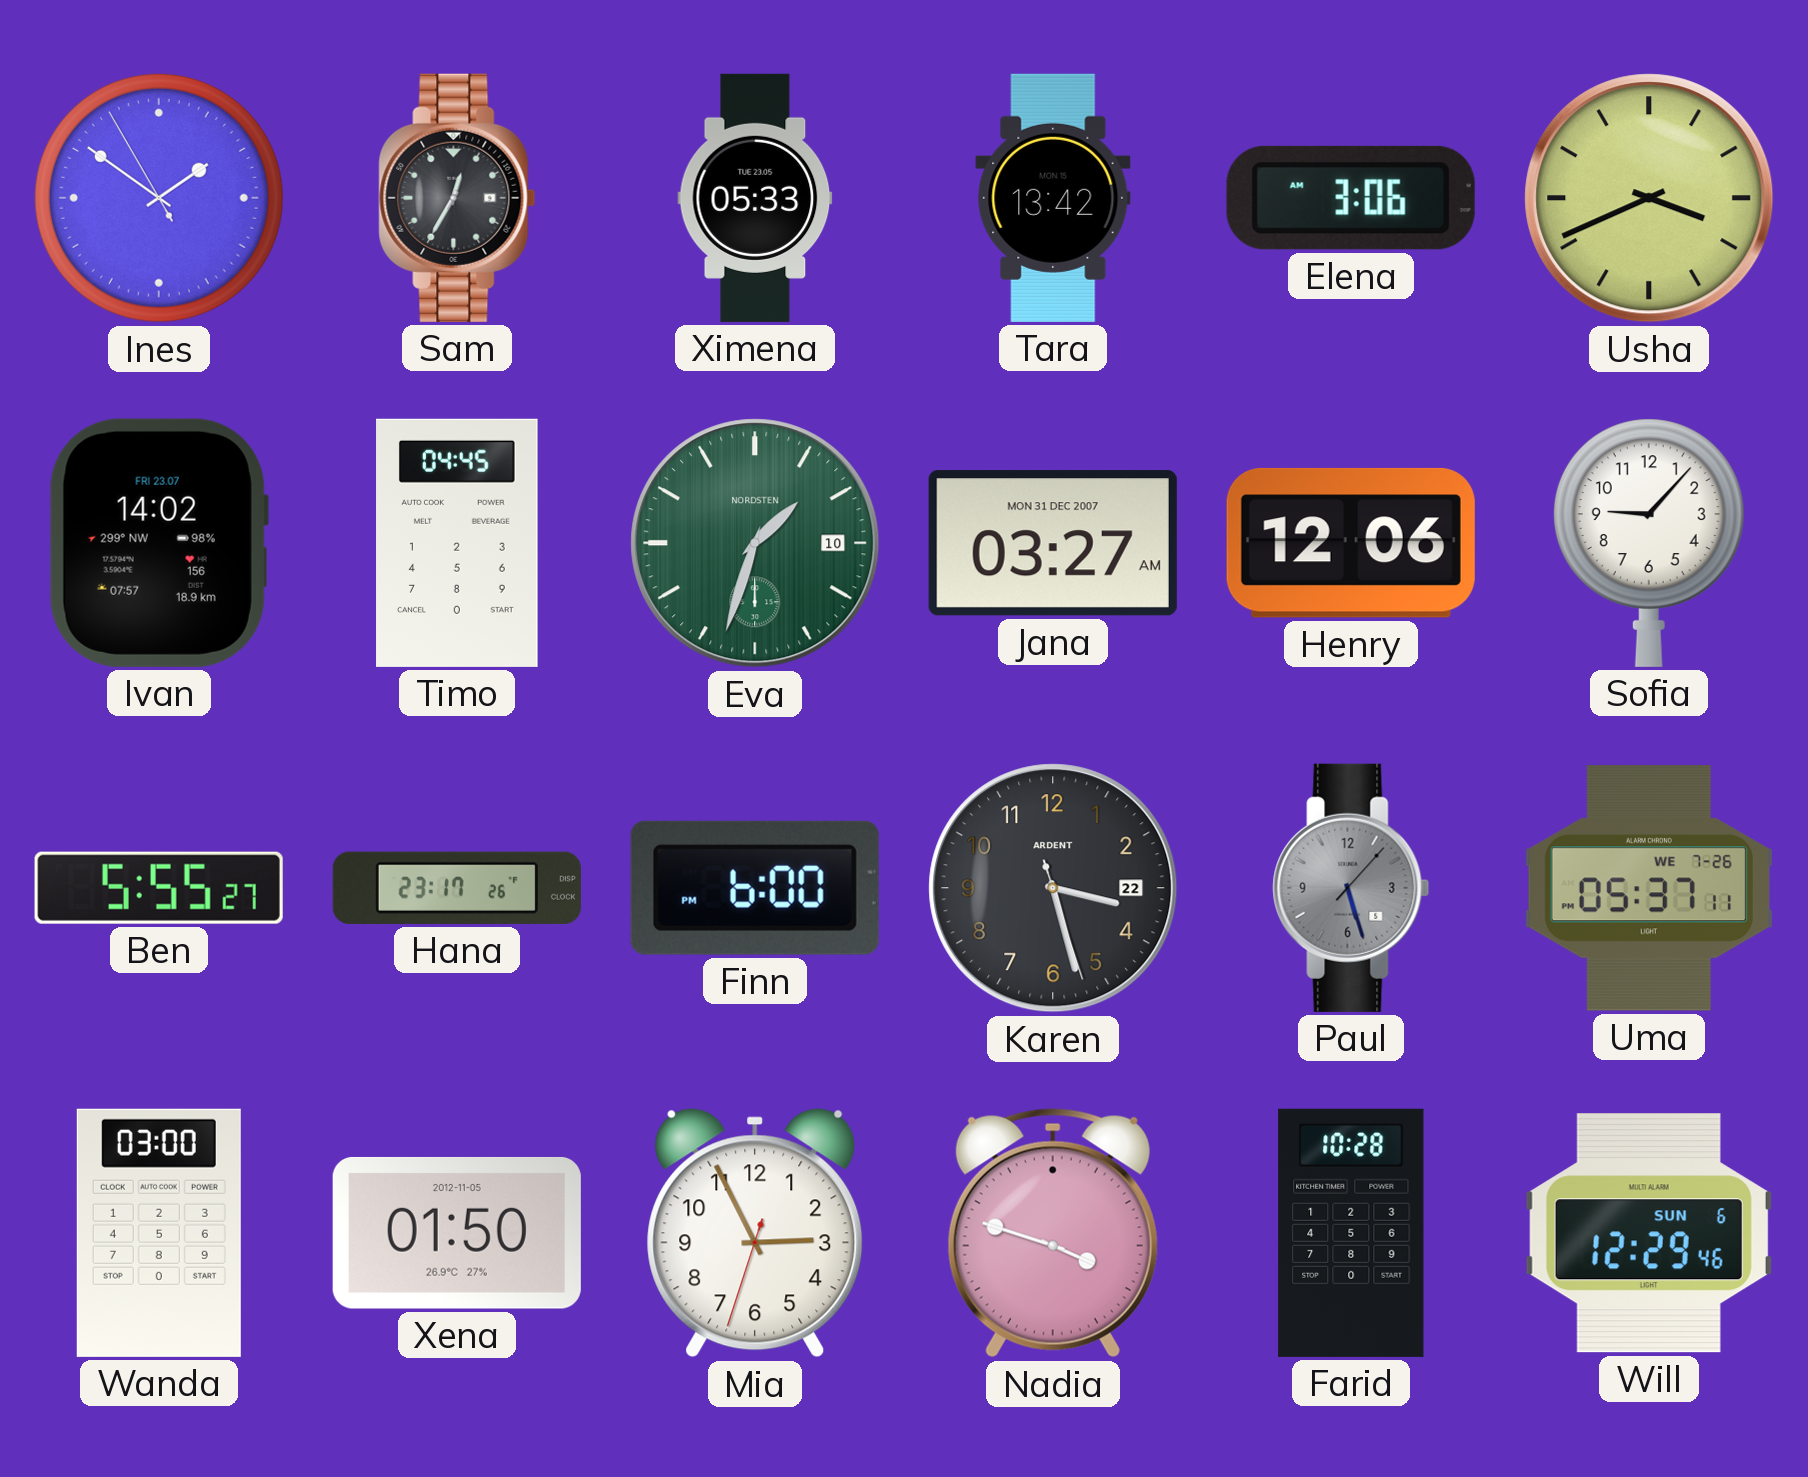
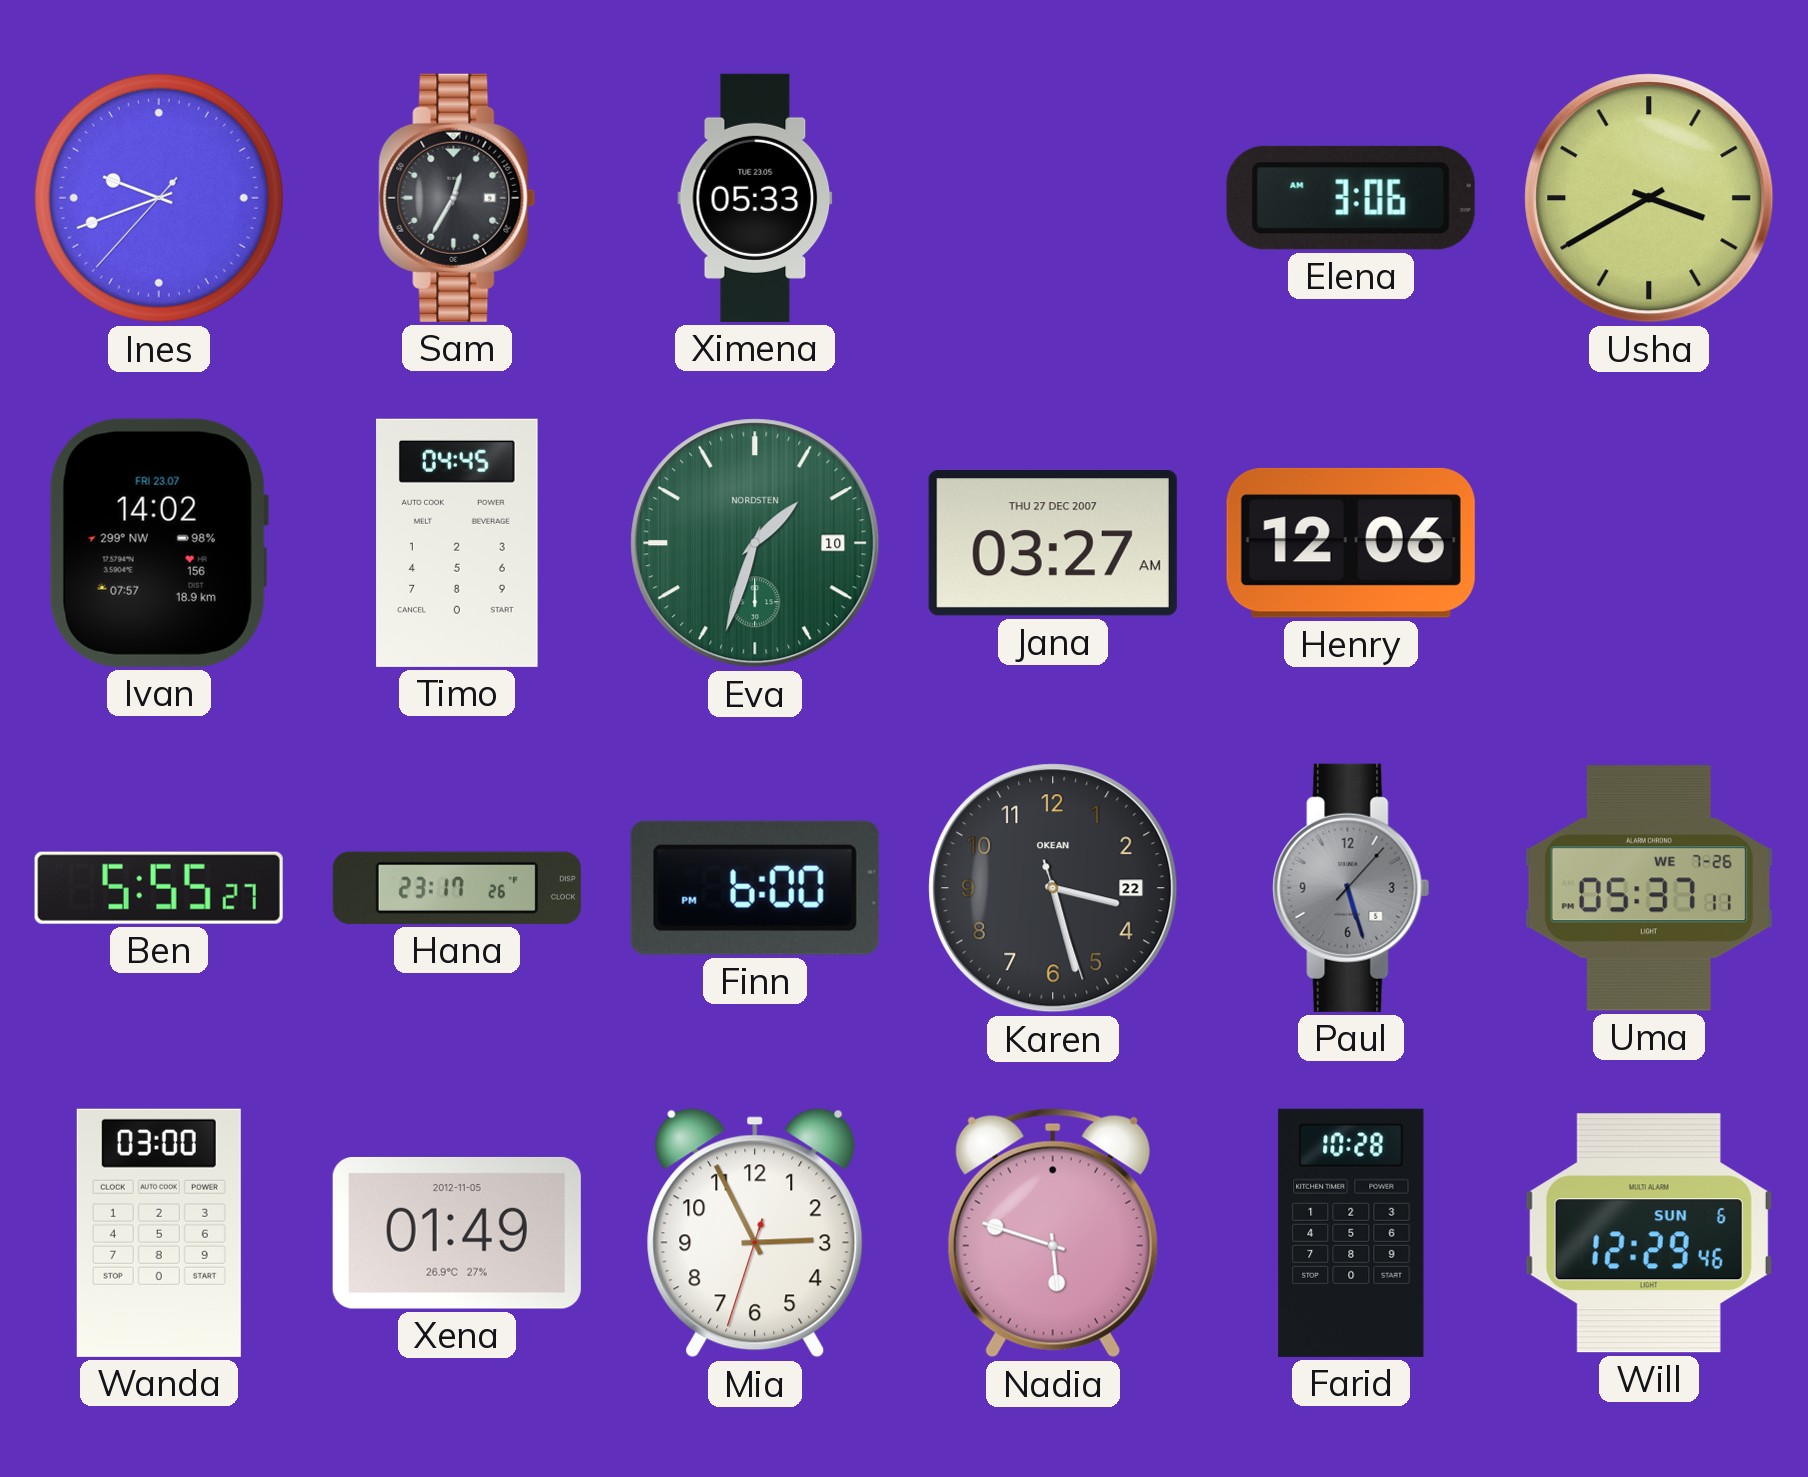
Ines: 1:50 -> 9:41 (159, 198)
Tara: 13:42 -> none (1053, 198)
Usha: 3:41 -> 3:40 (1649, 198)
Jana date: MON 31 DEC 2007 -> THU 27 DEC 2007 (1053, 543)
Sofia: 9:07 -> none (1649, 543)
Karen brand: ARDENT -> OKEAN (1053, 888)
Xena: 01:50 -> 01:49 (457, 1233)
Nadia: 3:48 -> 5:48 (1053, 1233)
